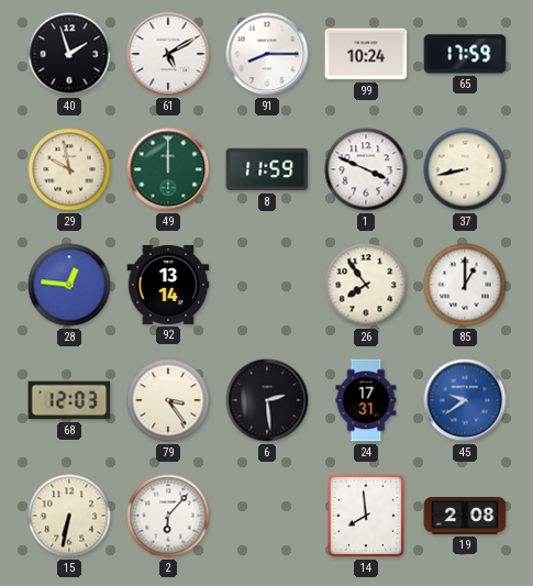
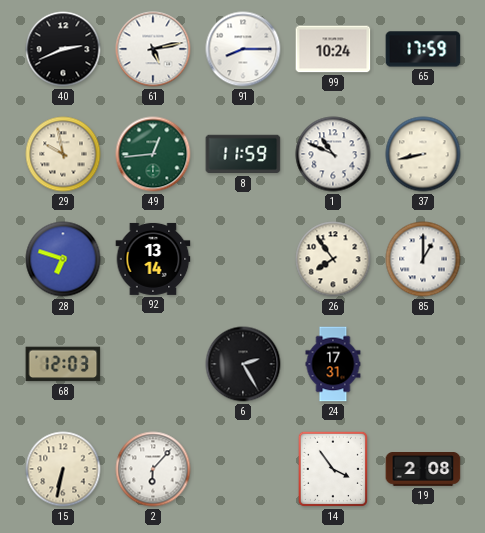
40: 1:57 -> 2:41 (63, 49)
61: 5:10 -> 5:13 (153, 49)
49: 12:00 -> 12:44 (153, 154)
1: 3:49 -> 10:49 (333, 154)
28: 12:46 -> 6:48 (63, 259)
79: 3:24 -> none (168, 400)
6: 2:29 -> 2:25 (243, 364)
45: 9:39 -> none (465, 400)
14: 7:59 -> 3:54 (333, 469)
